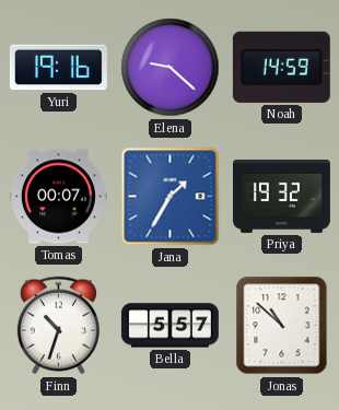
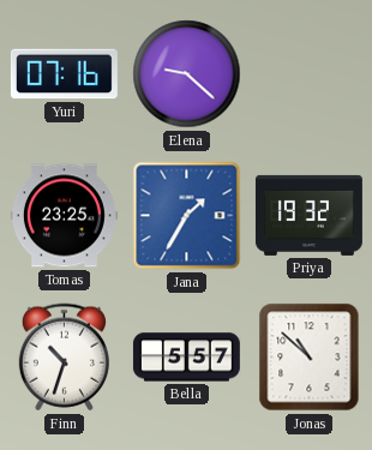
Yuri: 19:16 -> 07:16 (64, 74)
Noah: 14:59 -> none (281, 67)
Tomas: 00:07 -> 23:25 (64, 216)
